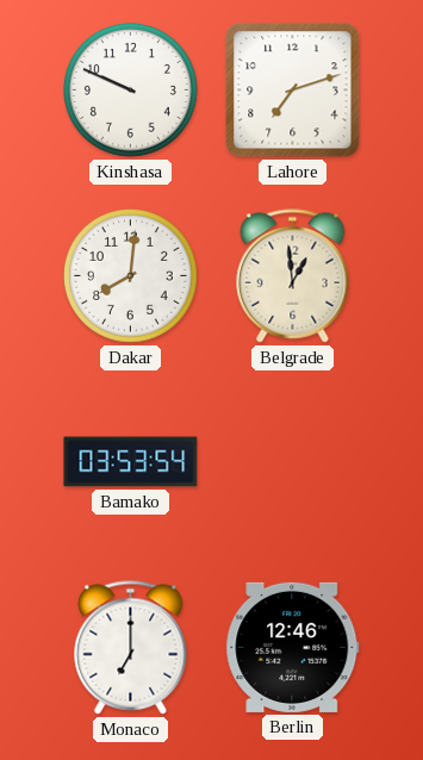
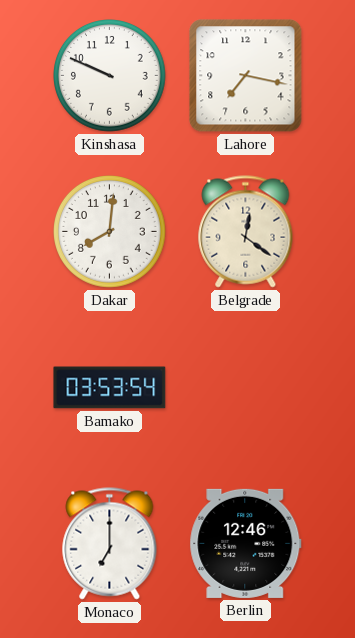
Lahore: 7:12 -> 7:17 (246, 76)
Belgrade: 12:59 -> 12:21 (246, 232)
